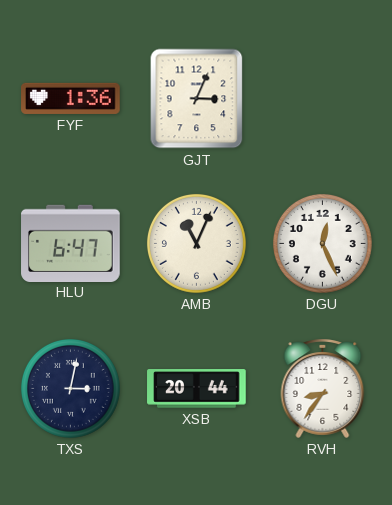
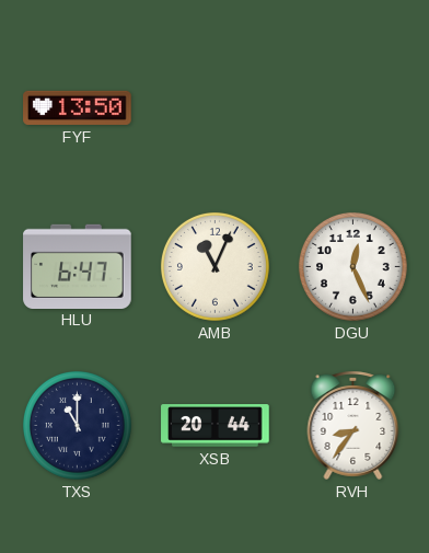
FYF: 1:36 -> 13:50 (78, 107)
GJT: 3:04 -> none (197, 99)
TXS: 3:02 -> 11:00 (77, 425)
